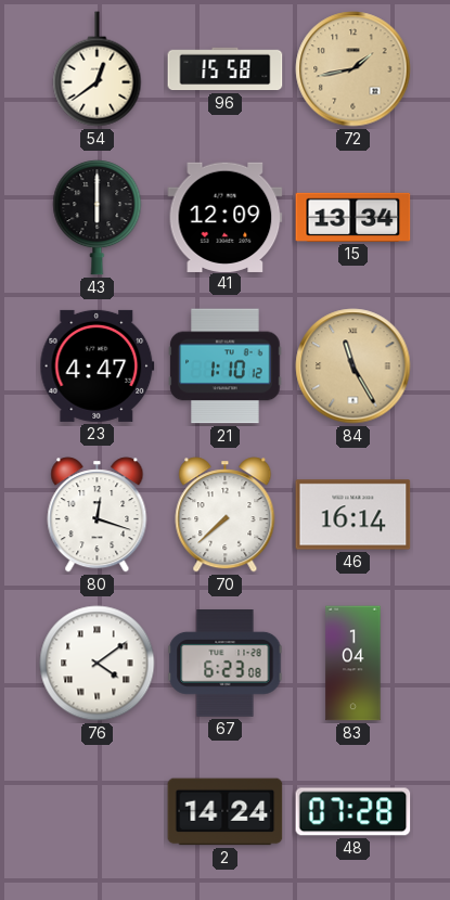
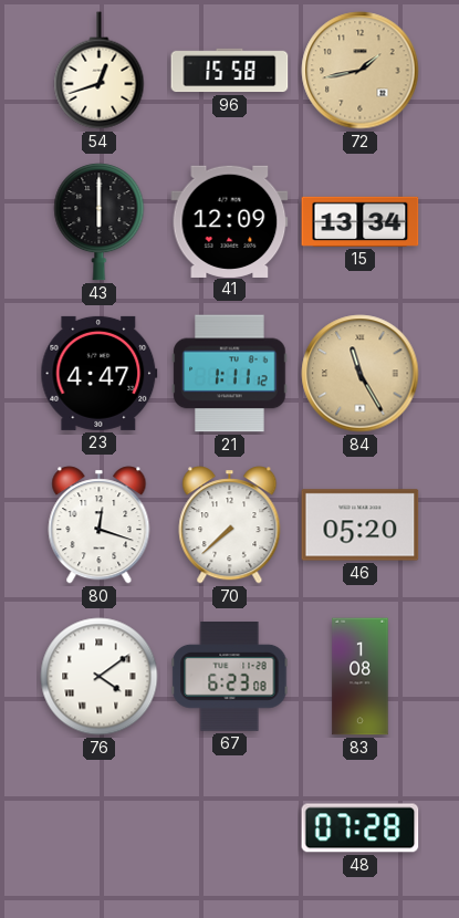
54: 12:39 -> 12:42 (100, 71)
21: 1:10 -> 1:11 (230, 374)
46: 16:14 -> 05:20 (361, 525)
83: 1:04 -> 1:08 (361, 677)
2: 14:24 -> none (226, 812)
